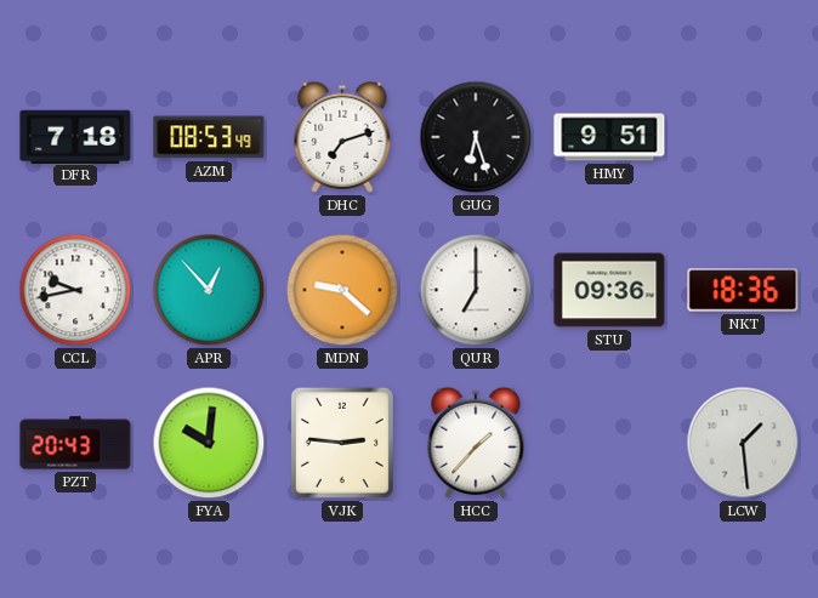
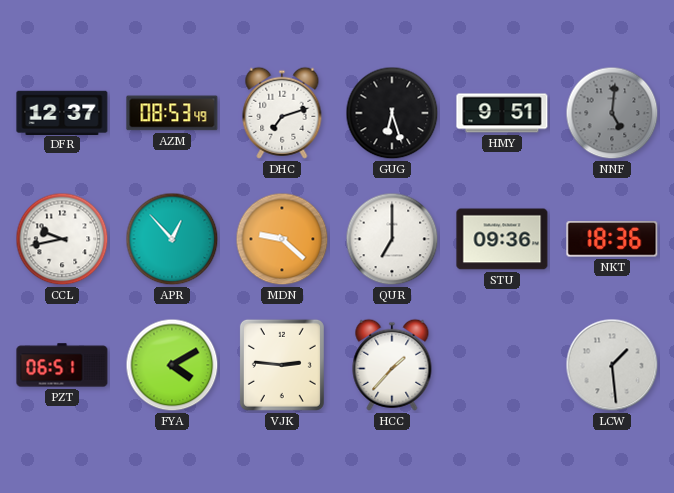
DFR: 7:18 -> 12:37 (62, 112)
NNF: none -> 5:01 (612, 113)
PZT: 20:43 -> 06:51 (62, 365)
FYA: 10:01 -> 4:10 (172, 365)
